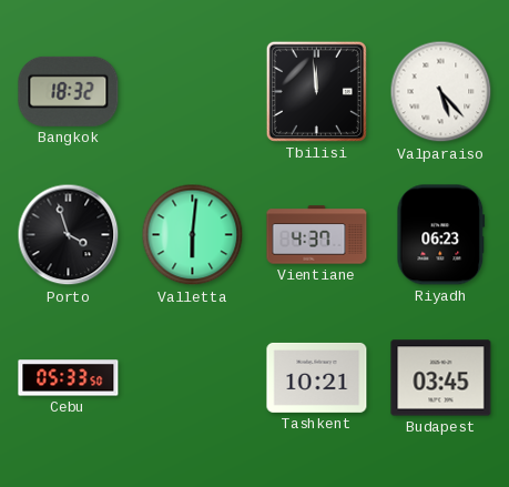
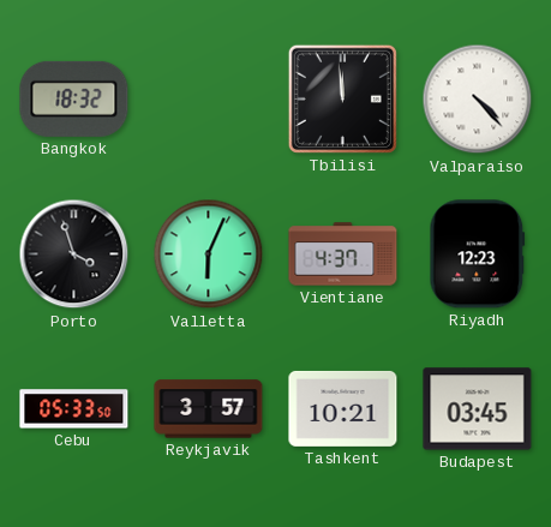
Valparaiso: 5:23 -> 4:23 (478, 100)
Valletta: 6:01 -> 6:04 (209, 254)
Riyadh: 06:23 -> 12:23 (478, 254)
Reykjavik: none -> 3:57 (209, 409)
